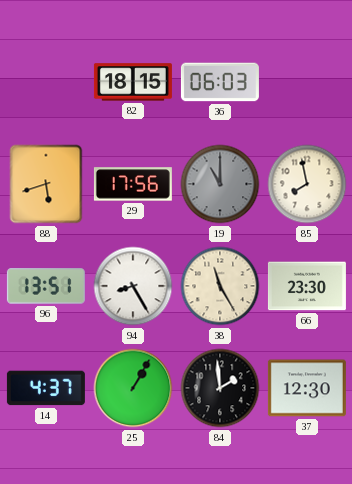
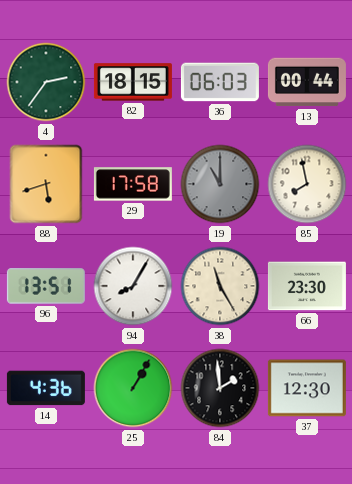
4: none -> 2:36 (46, 82)
13: none -> 00:44 (307, 82)
29: 17:56 -> 17:58 (133, 184)
94: 8:25 -> 8:05 (133, 286)
14: 4:37 -> 4:36 (46, 388)
